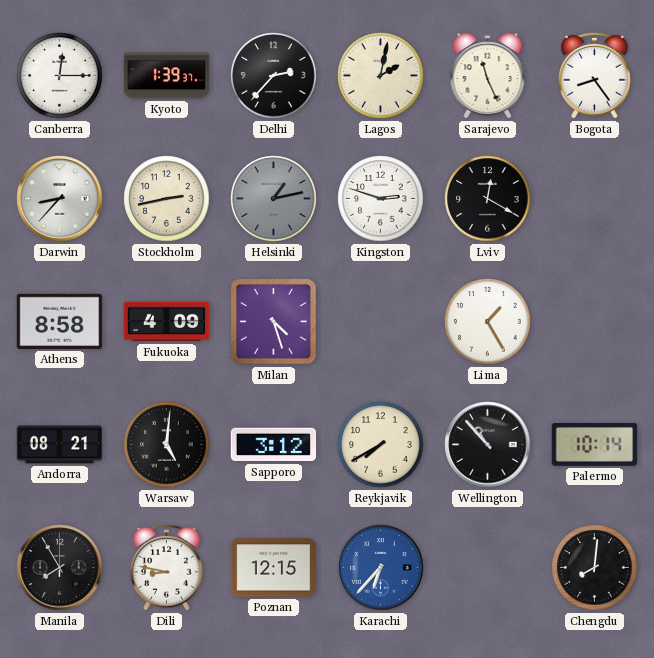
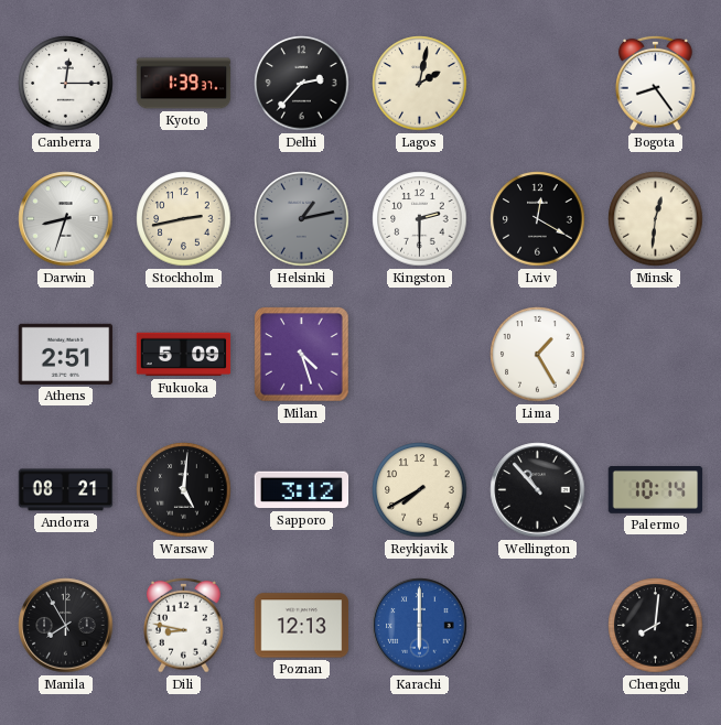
Sarajevo: 11:26 -> none (488, 76)
Darwin: 8:37 -> 8:33 (66, 219)
Kingston: 2:48 -> 2:30 (420, 219)
Minsk: none -> 12:31 (656, 219)
Athens: 8:58 -> 2:51 (66, 354)
Fukuoka: 4:09 -> 5:09 (184, 355)
Poznan: 12:15 -> 12:13 (302, 626)
Karachi: 6:37 -> 6:00 (420, 626)
